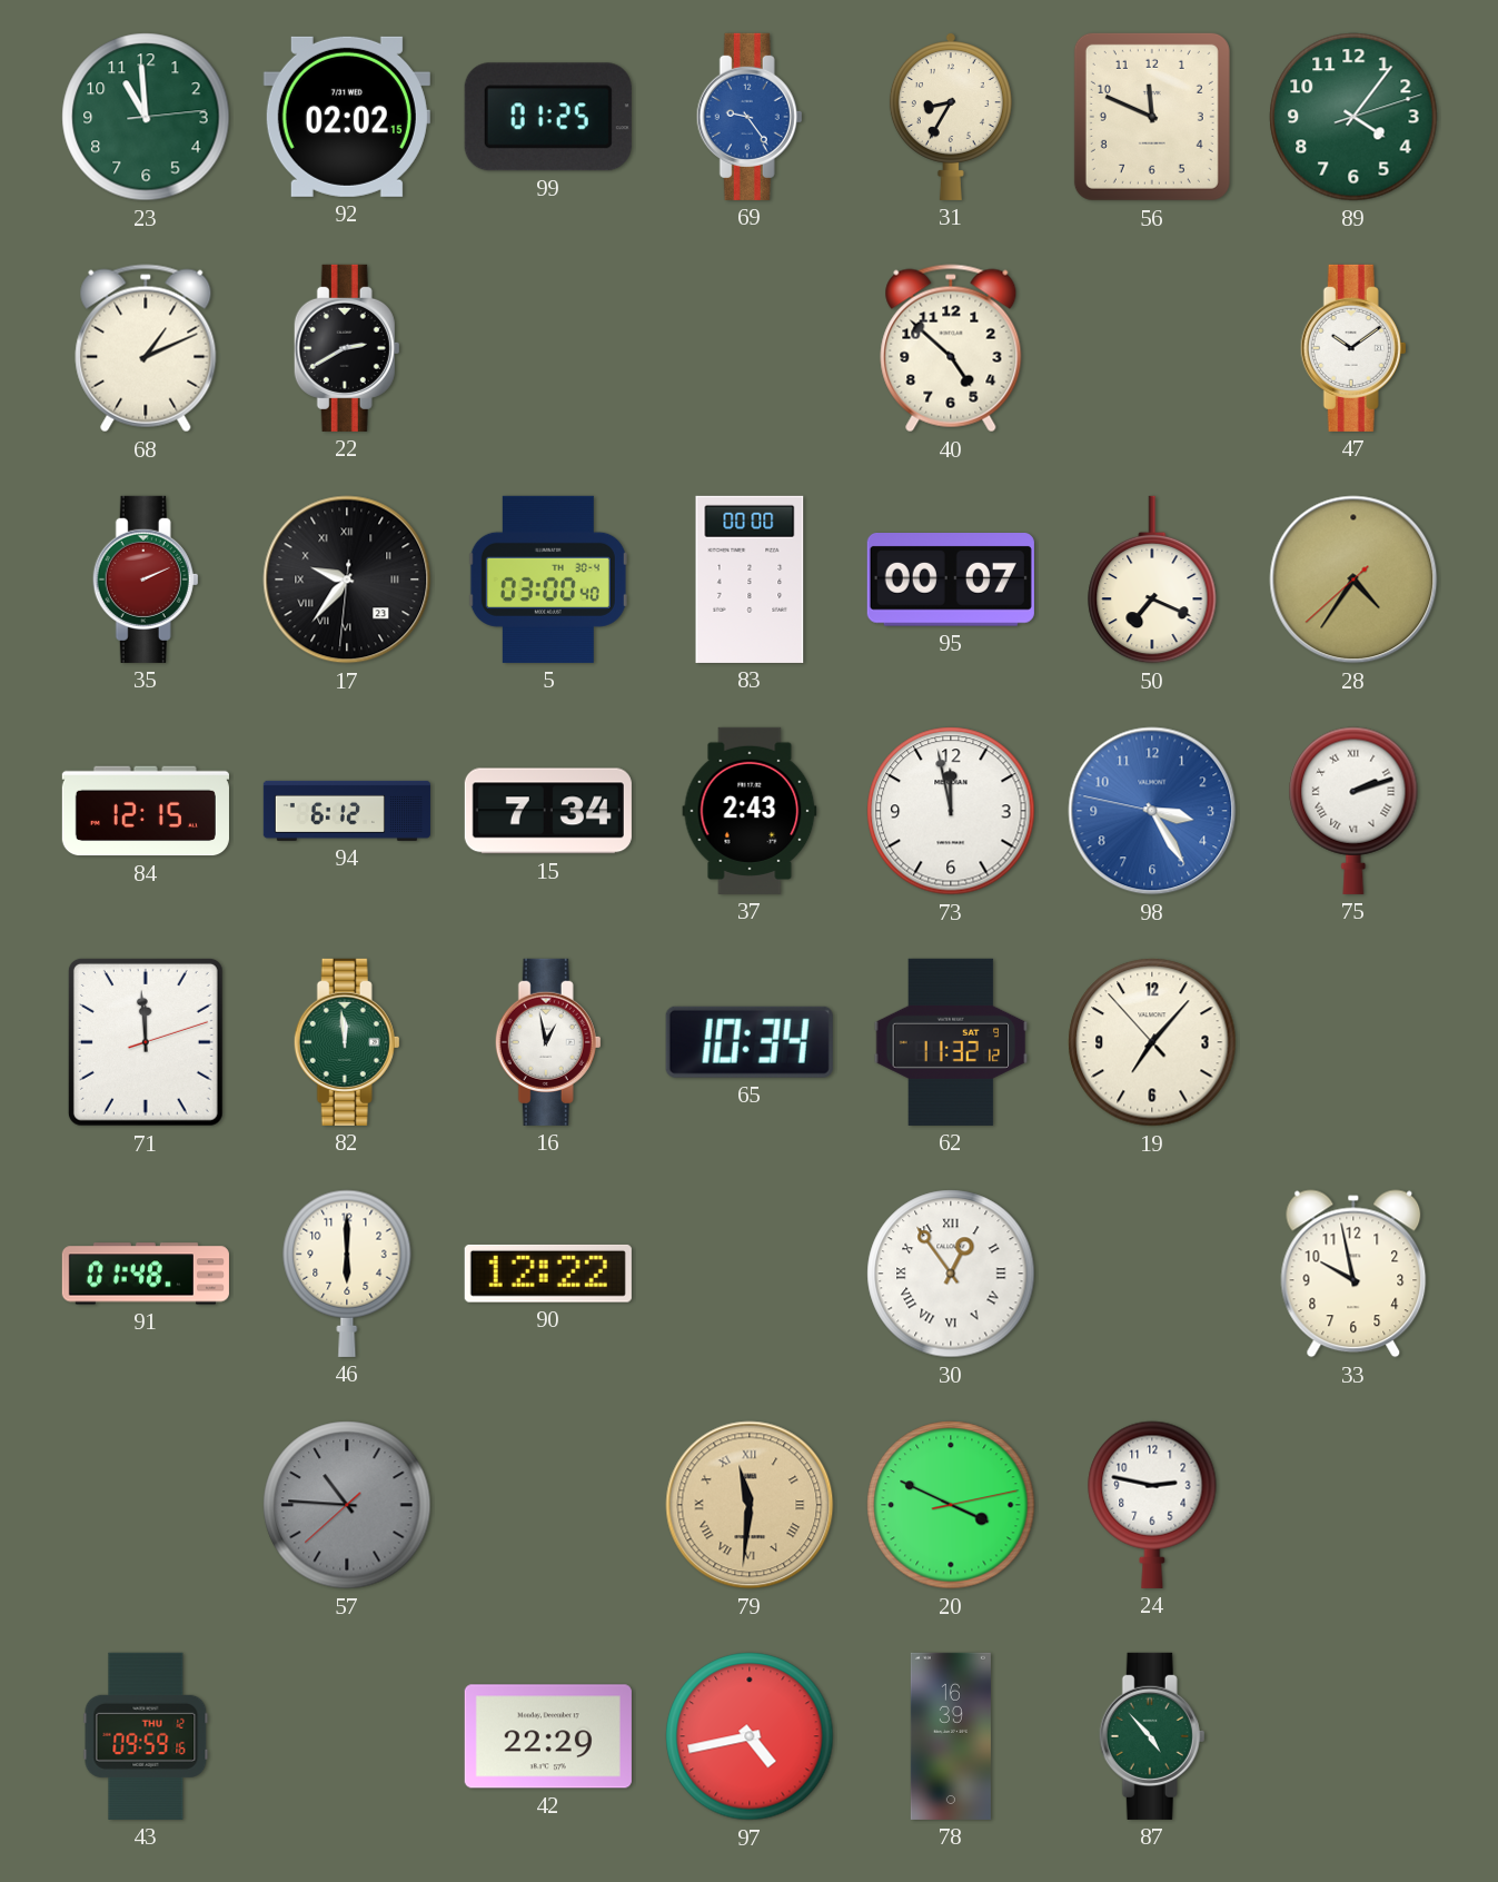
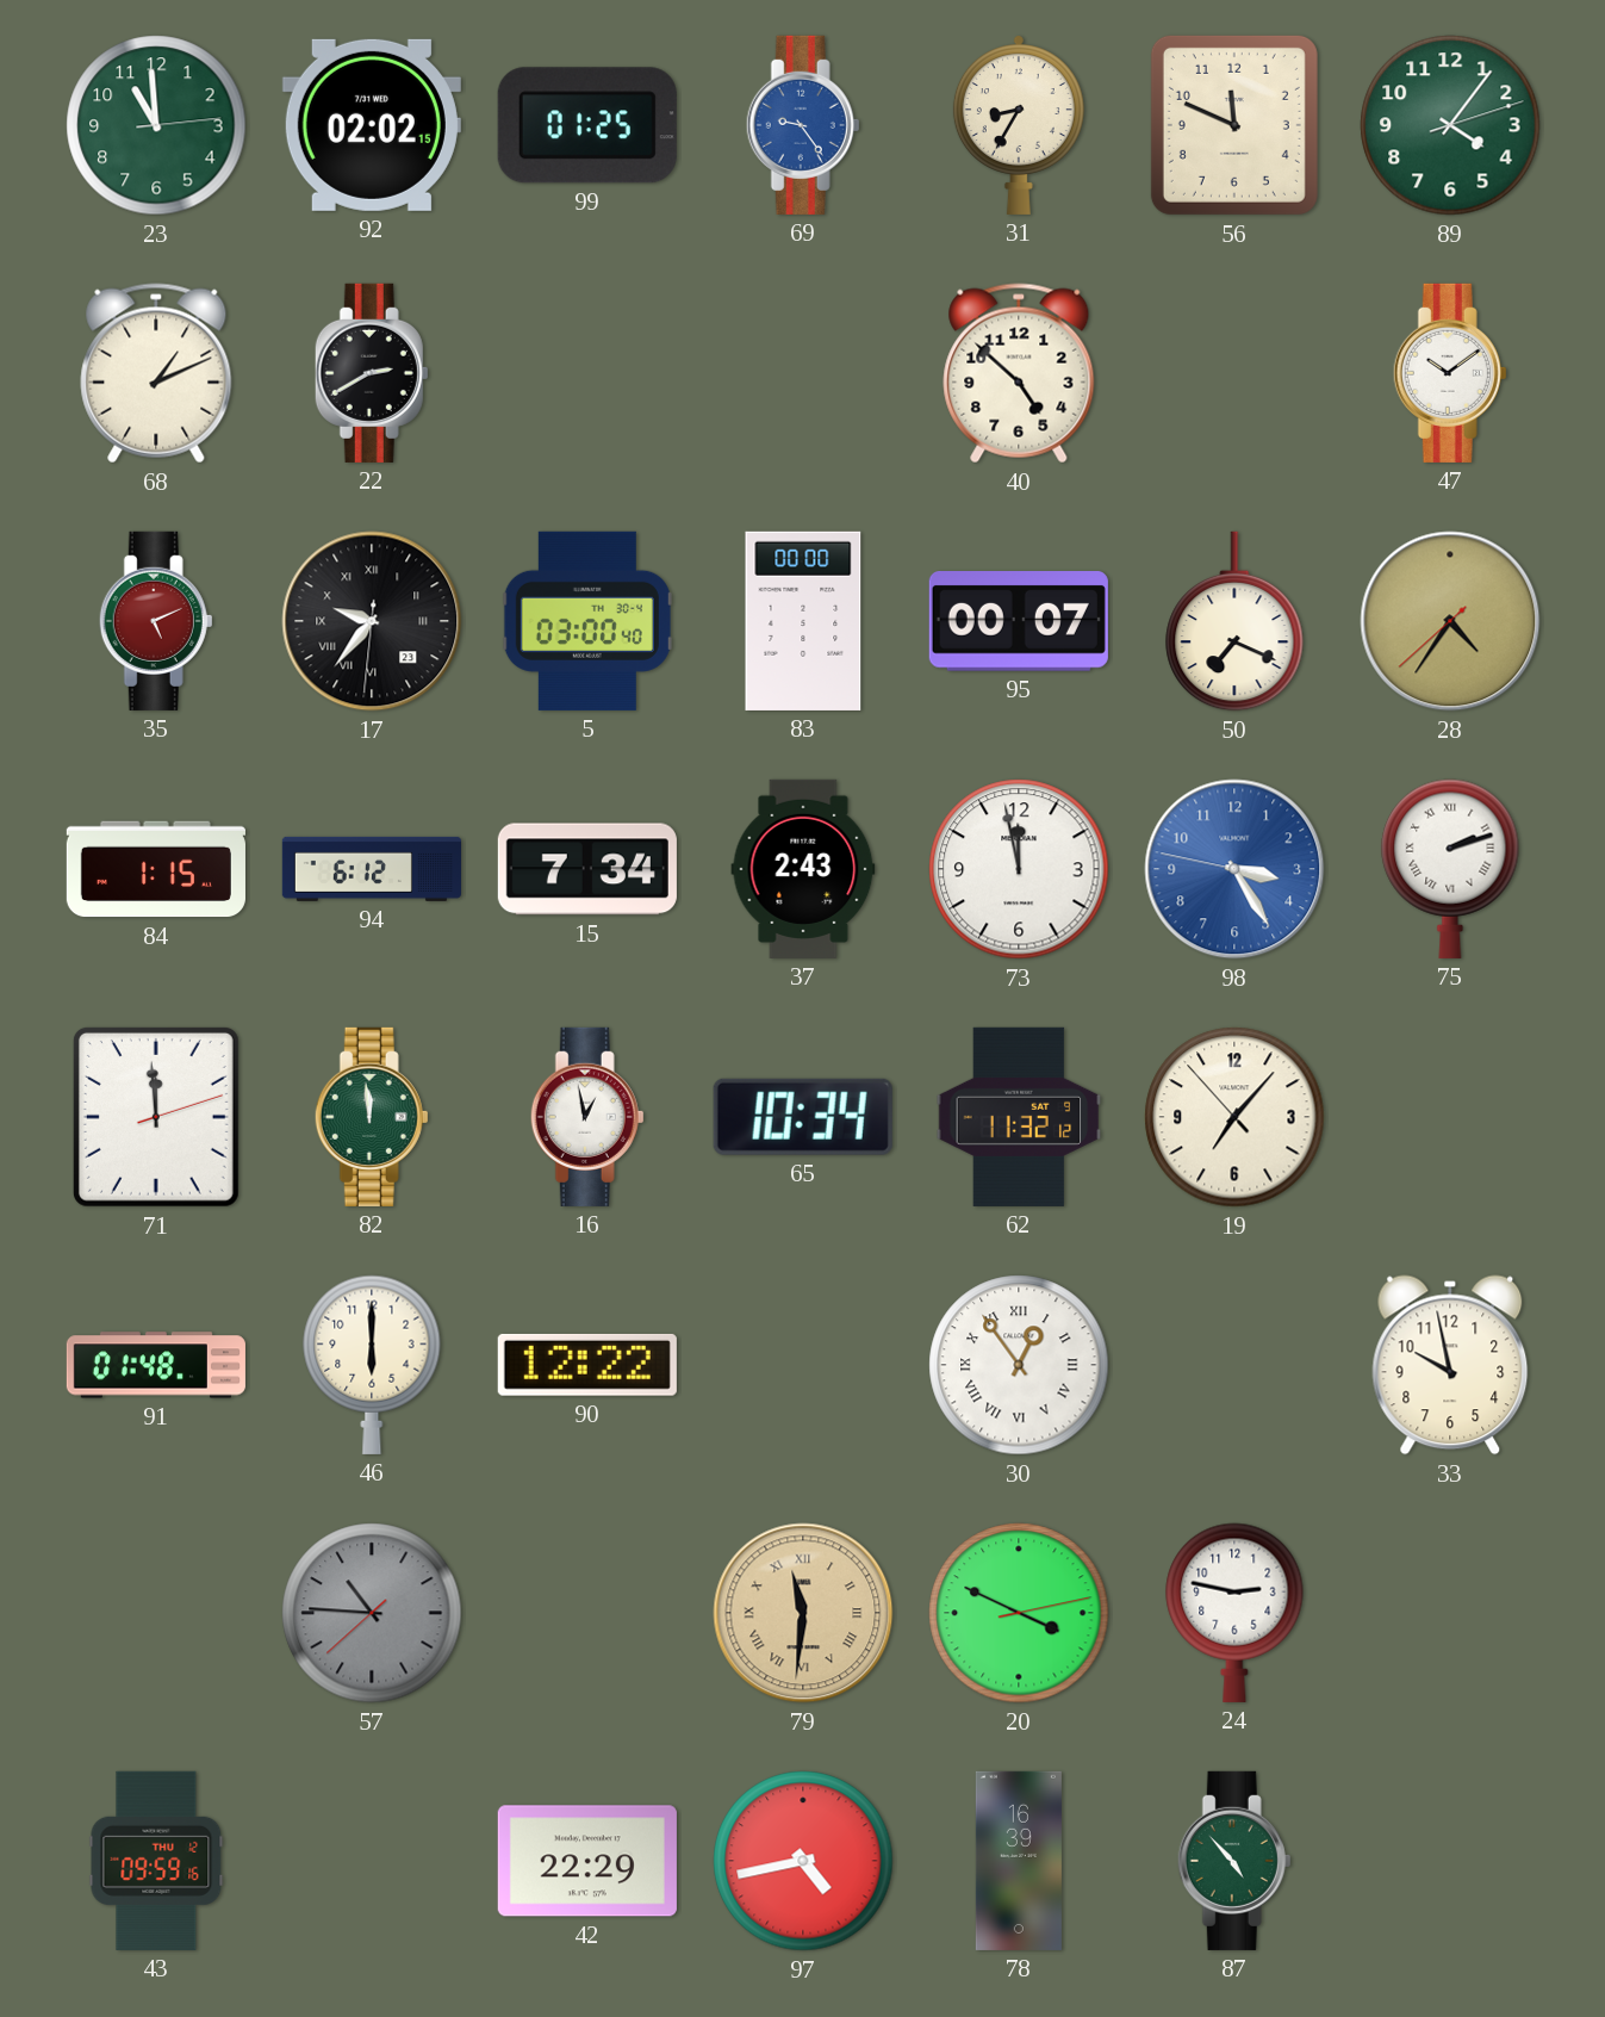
35: 2:11 -> 5:11 (156, 621)
84: 12:15 -> 1:15 (156, 869)
